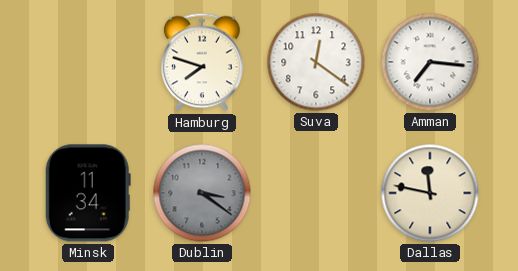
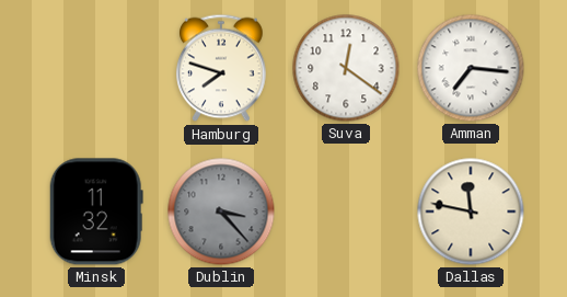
Minsk: 11:34 -> 11:32 (96, 212)
Dublin: 3:21 -> 3:23 (221, 212)
